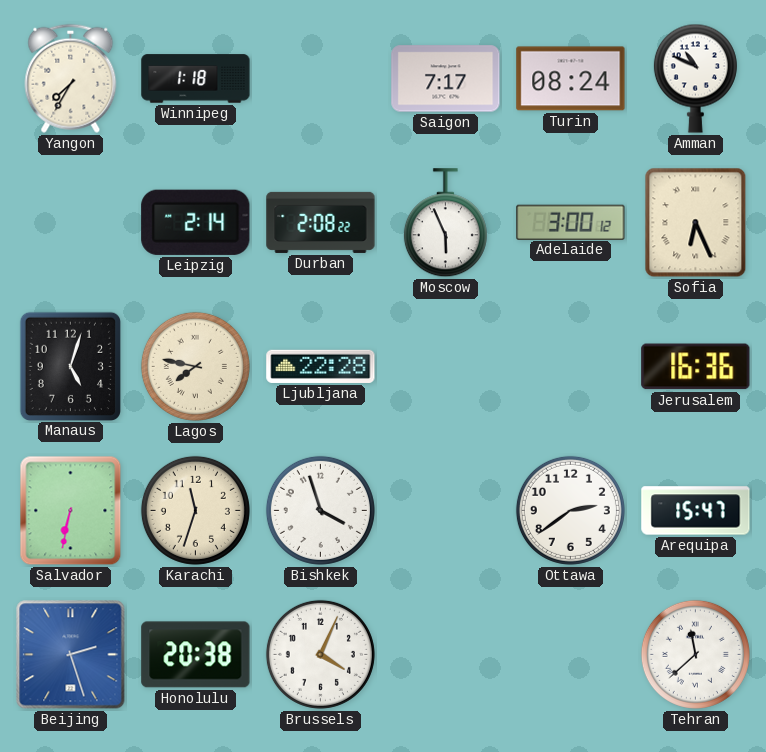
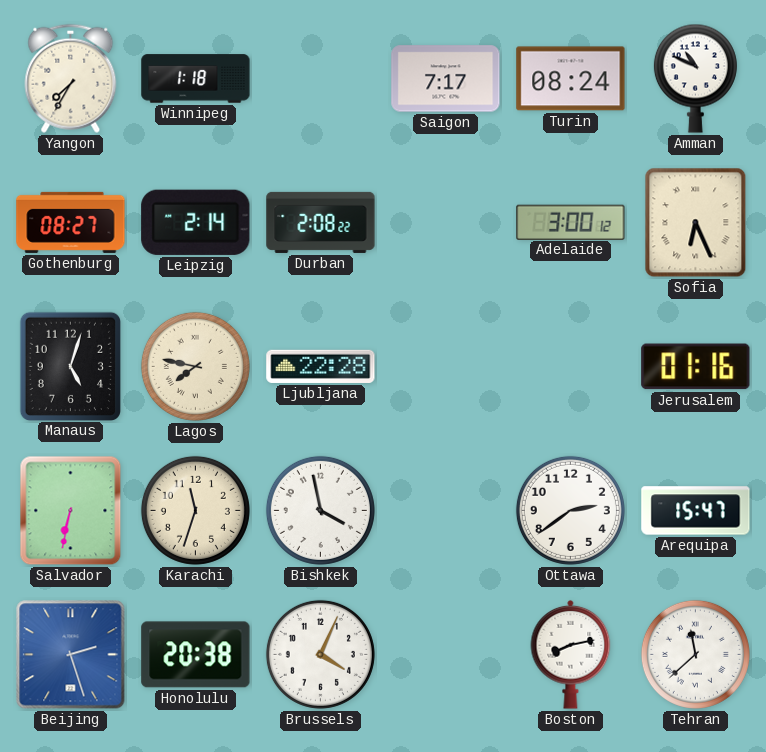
Gothenburg: none -> 08:27 (71, 222)
Moscow: 5:56 -> none (445, 223)
Jerusalem: 16:36 -> 01:16 (696, 367)
Bishkek: 3:57 -> 3:58 (320, 510)
Boston: none -> 8:13 (571, 654)
